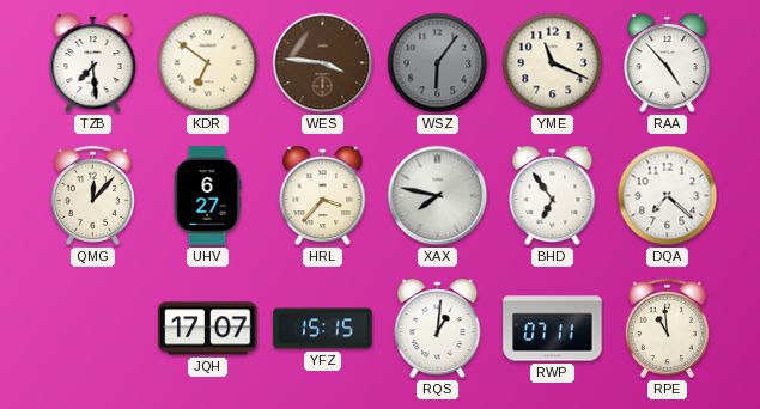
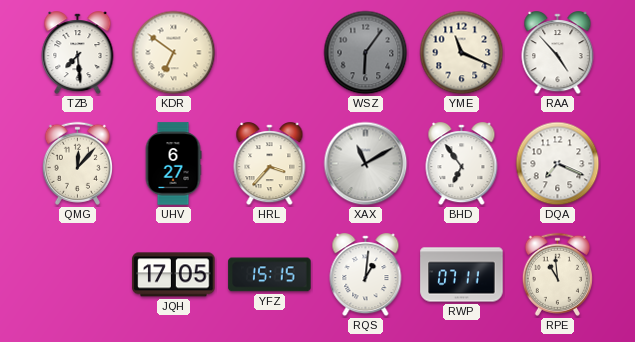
WES: 3:46 -> none (323, 63)
XAX: 7:47 -> 11:10 (366, 164)
DQA: 7:22 -> 7:19 (558, 164)
JQH: 17:07 -> 17:05 (174, 275)
